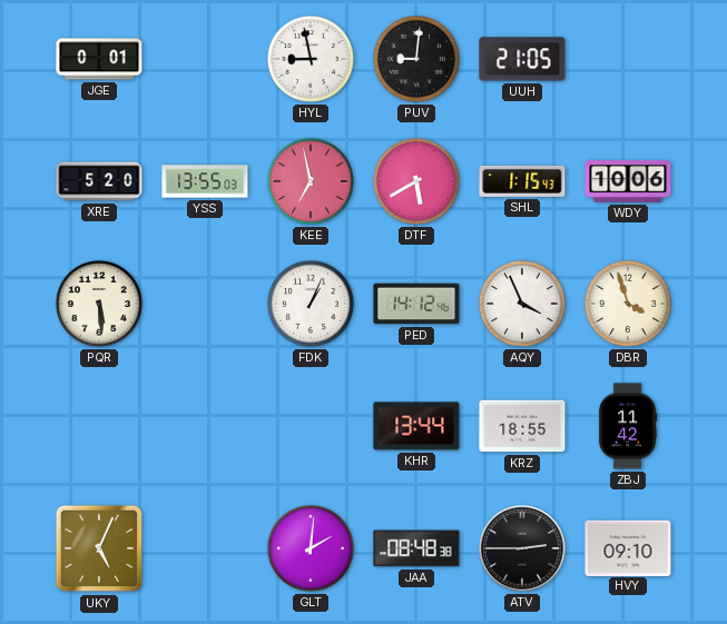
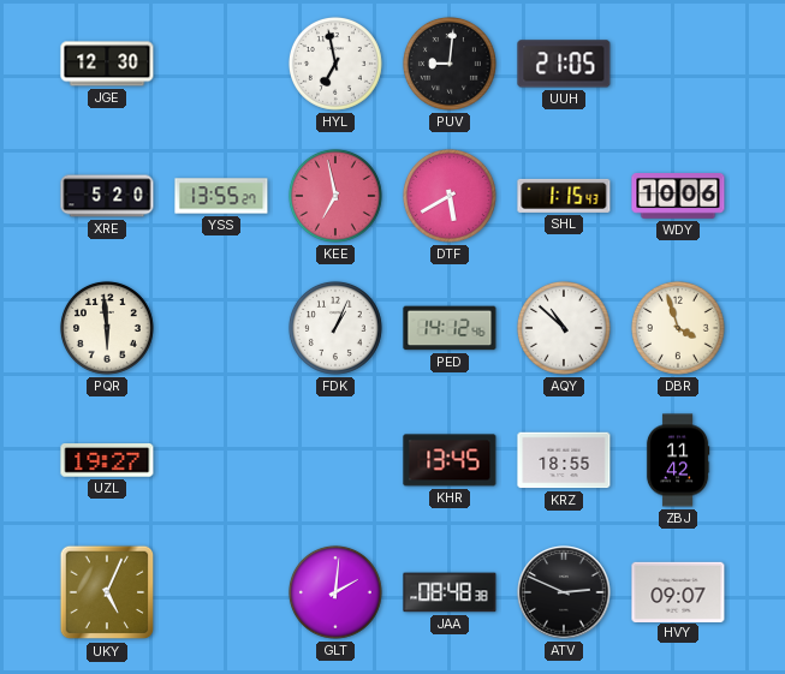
JGE: 0:01 -> 12:30 (107, 64)
HYL: 8:58 -> 6:58 (335, 64)
YSS: 13:55:03 -> 13:55:27 (221, 196)
PQR: 5:29 -> 5:59 (107, 328)
AQY: 3:56 -> 10:52 (564, 328)
UZL: none -> 19:27 (107, 460)
KHR: 13:44 -> 13:45 (450, 460)
ATV: 2:45 -> 2:49 (564, 592)
HVY: 09:10 -> 09:07 (678, 591)
